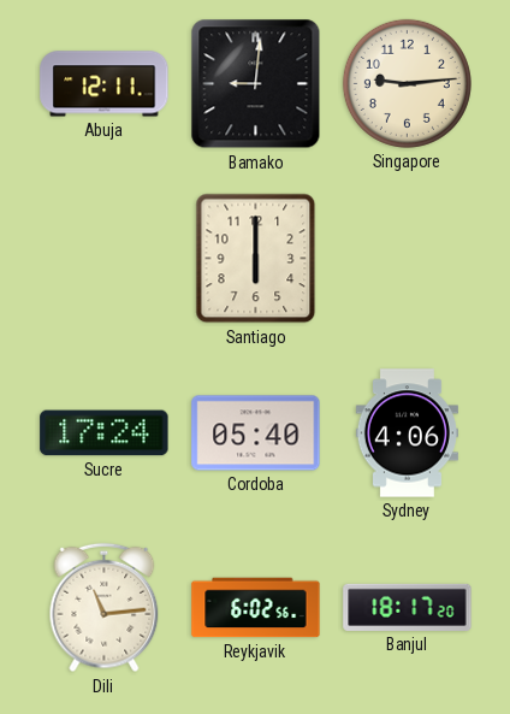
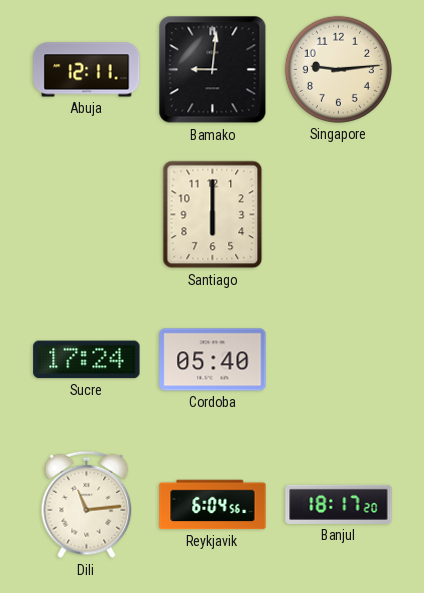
Sydney: 4:06 -> none (407, 433)
Reykjavik: 6:02 -> 6:04 (213, 505)
